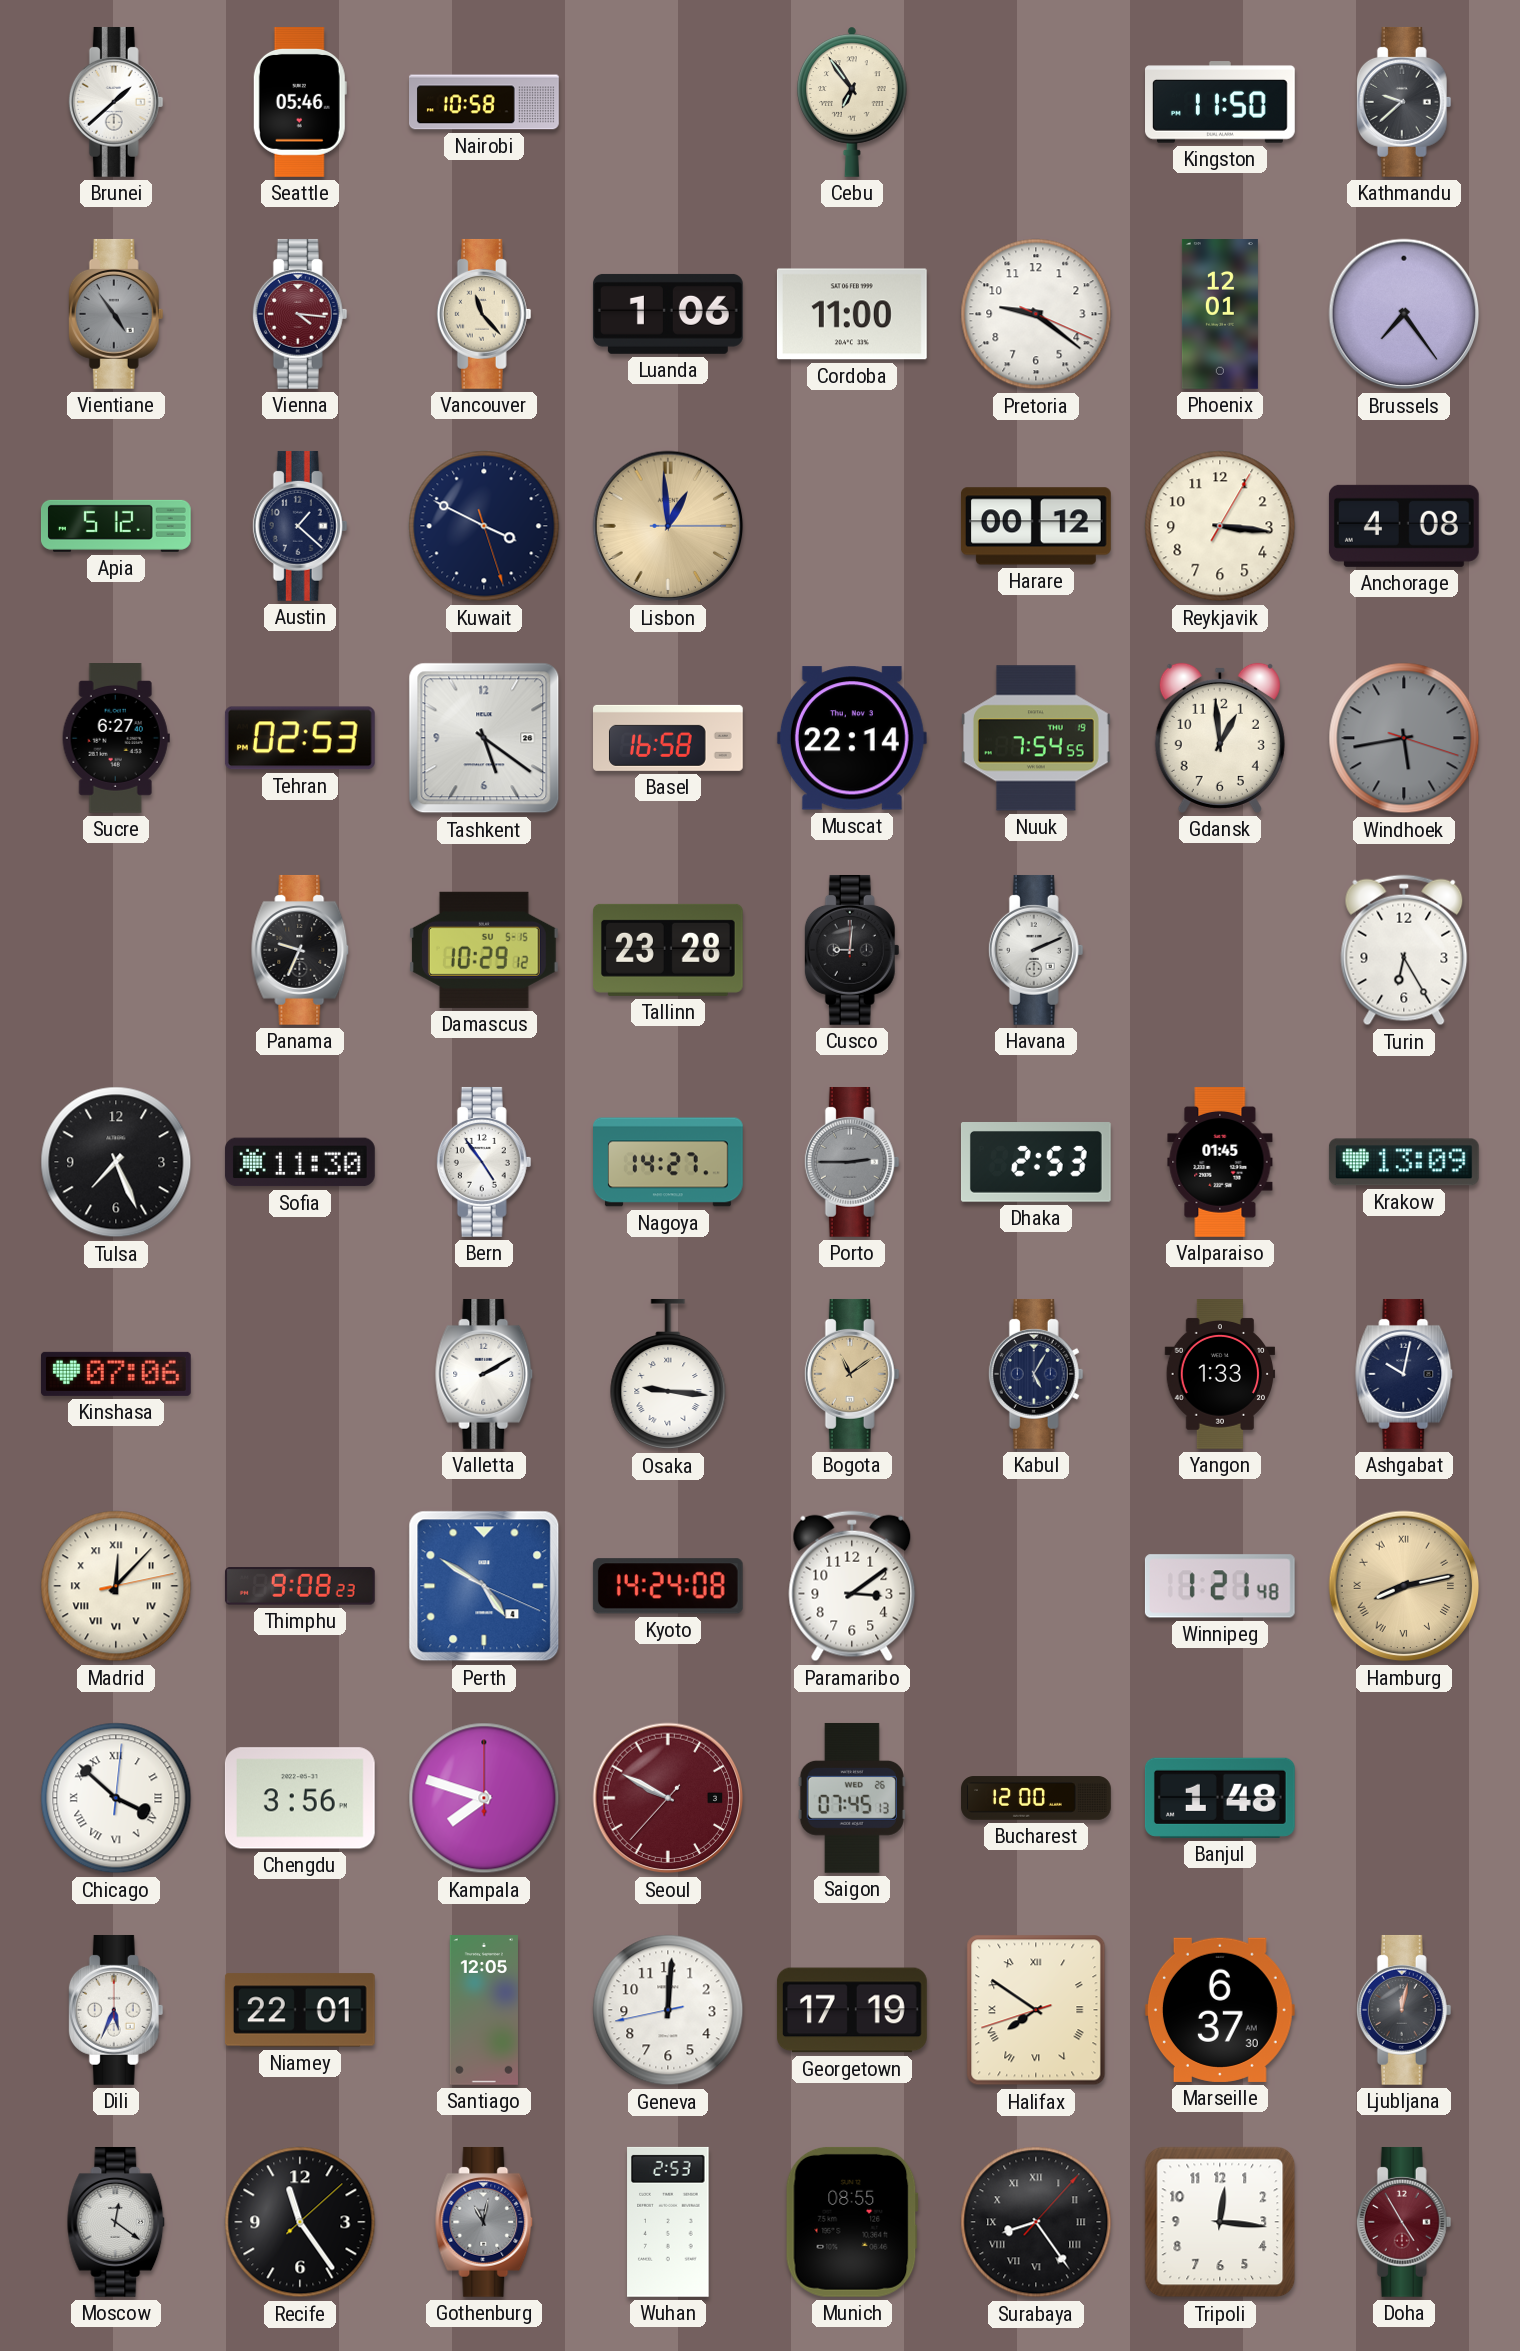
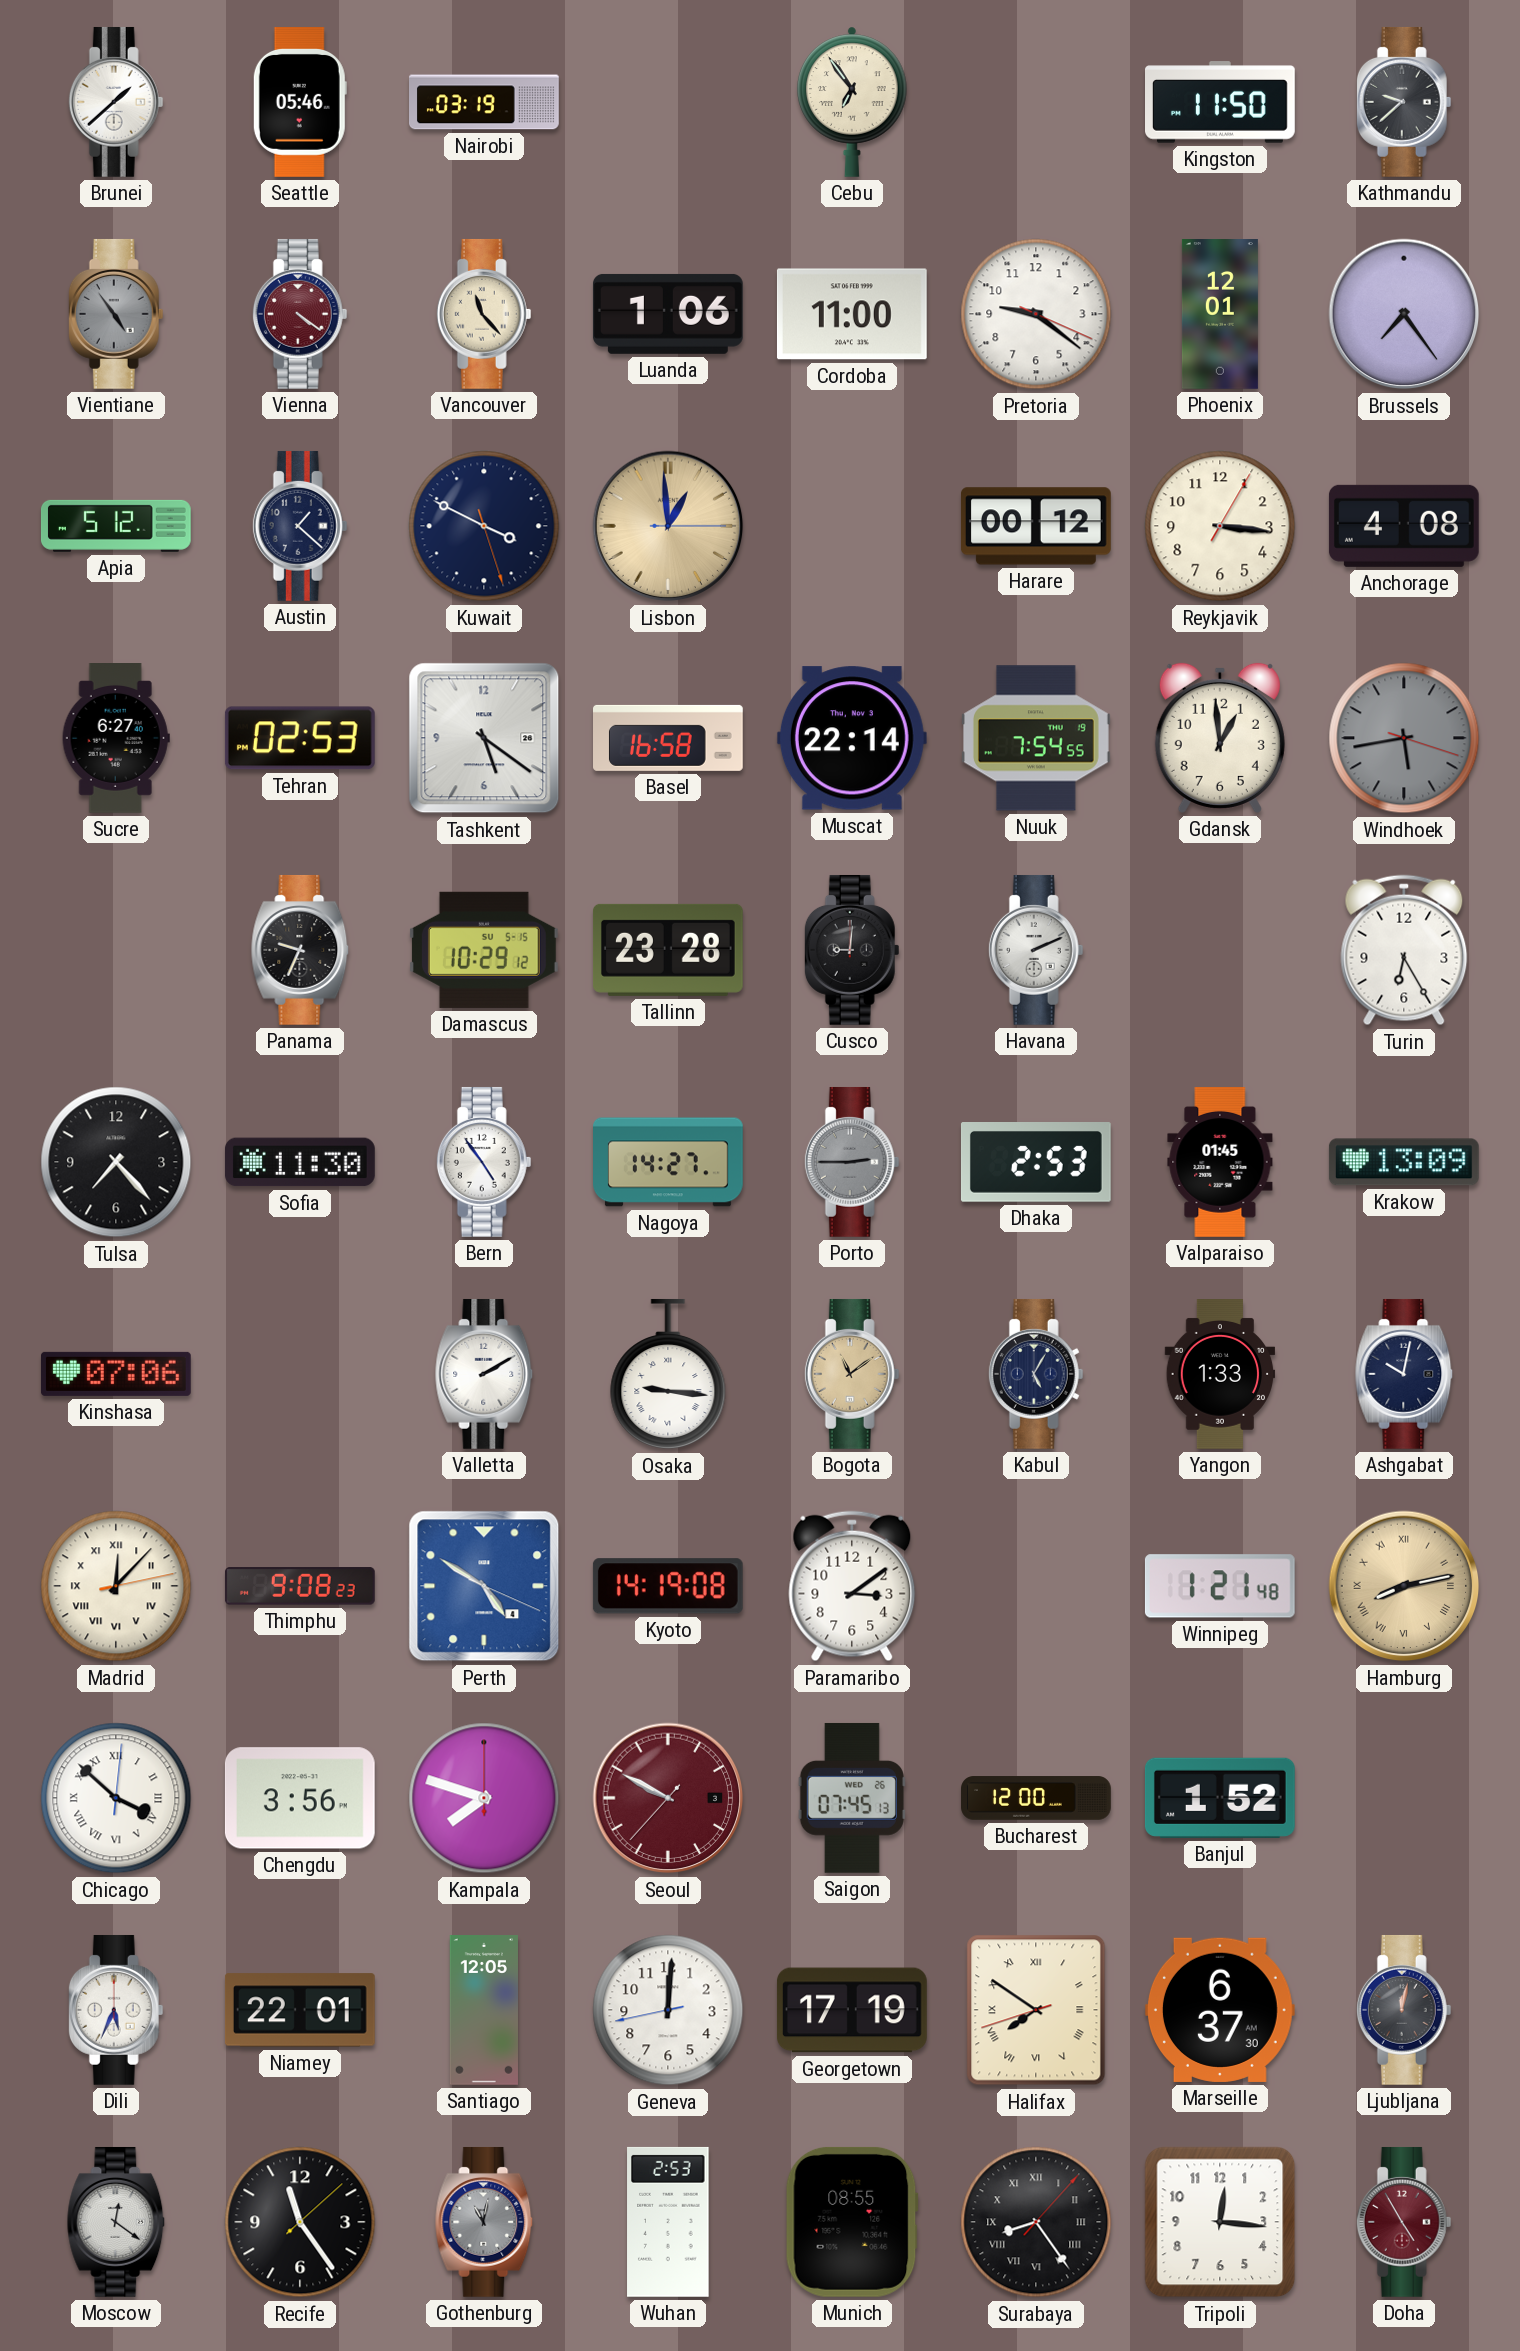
Nairobi: 10:58 -> 03:19 (485, 102)
Vienna: 4:16 -> 4:21 (300, 314)
Tulsa: 7:26 -> 7:23 (116, 1162)
Kyoto: 14:24 -> 14:19 (668, 1586)
Banjul: 1:48 -> 1:52 (1220, 1798)
